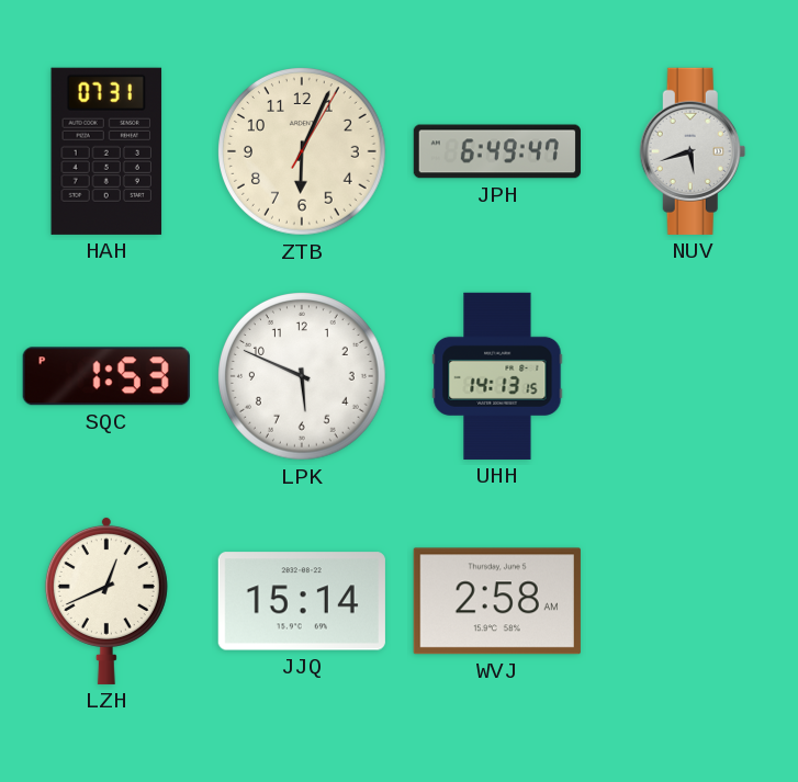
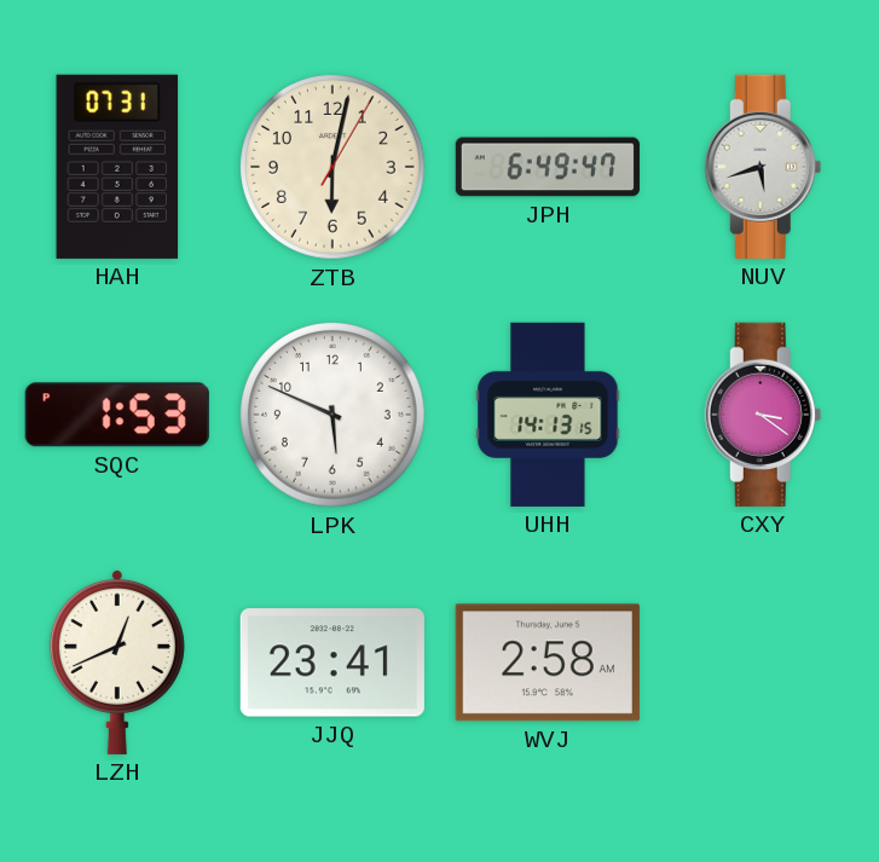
ZTB: 6:04 -> 6:02 (334, 168)
CXY: none -> 3:21 (763, 415)
JJQ: 15:14 -> 23:41 (332, 663)
